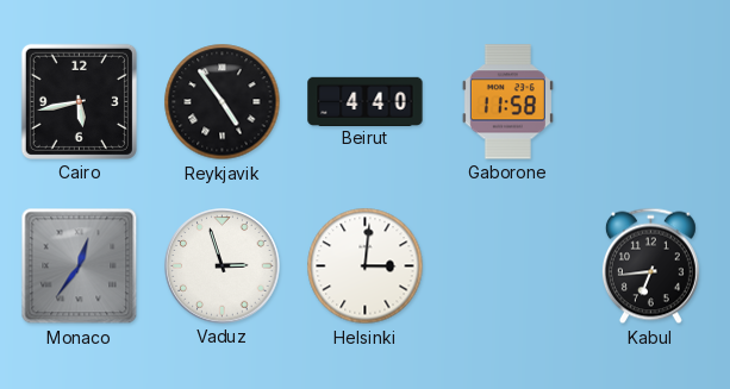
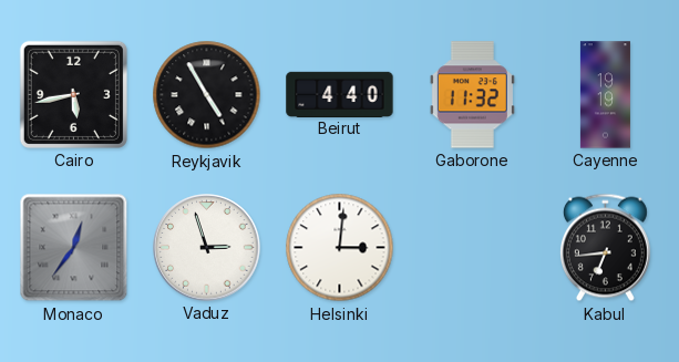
Reykjavik: 4:54 -> 4:55 (207, 95)
Gaborone: 11:58 -> 11:32 (472, 95)
Cayenne: none -> 19:19 (605, 95)
